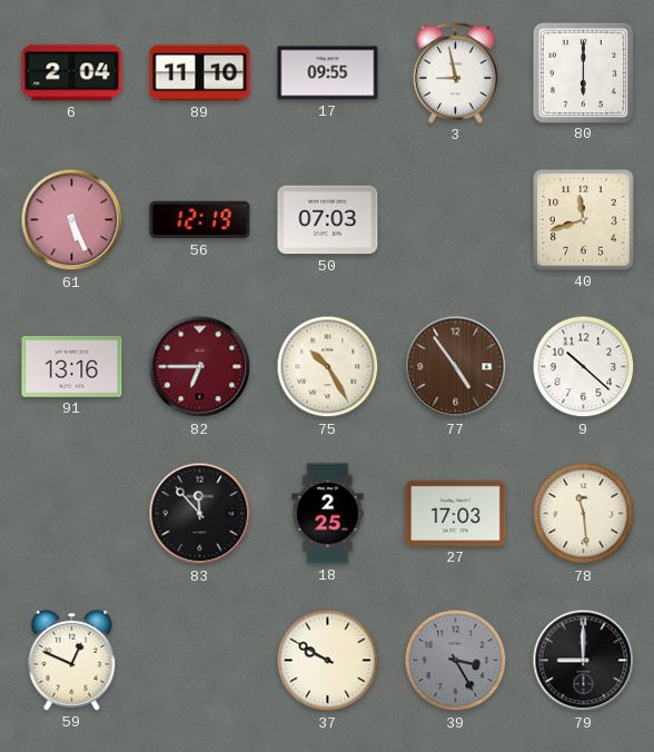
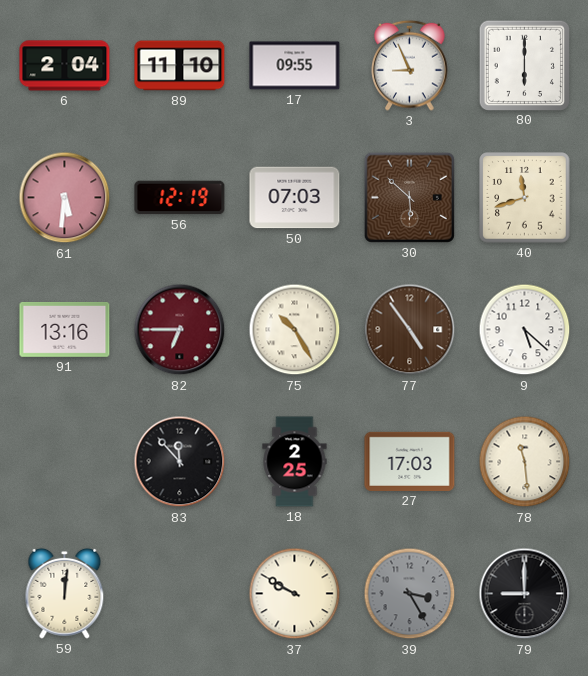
3: 8:58 -> 8:56 (410, 65)
61: 5:26 -> 5:31 (65, 198)
30: none -> 5:52 (409, 197)
9: 10:22 -> 5:22 (525, 330)
59: 12:49 -> 12:01 (65, 593)
